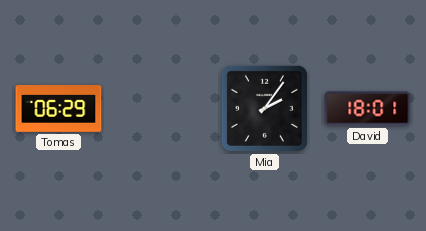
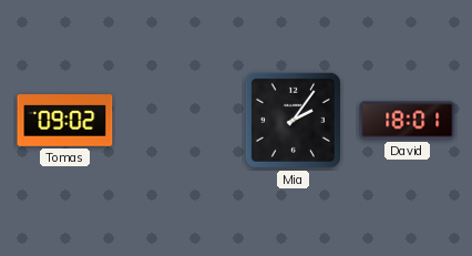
Tomas: 06:29 -> 09:02 (65, 121)
